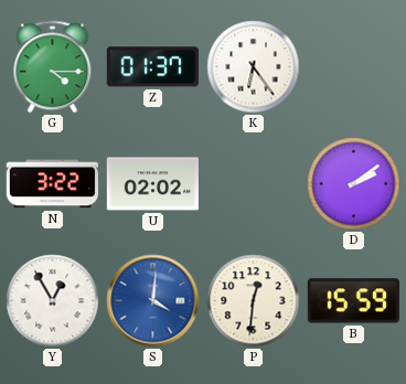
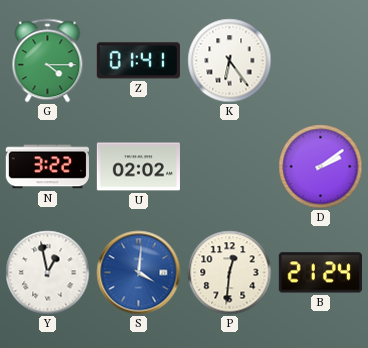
Z: 01:37 -> 01:41 (138, 61)
Y: 12:55 -> 12:58 (48, 273)
B: 15:59 -> 21:24 (320, 273)
